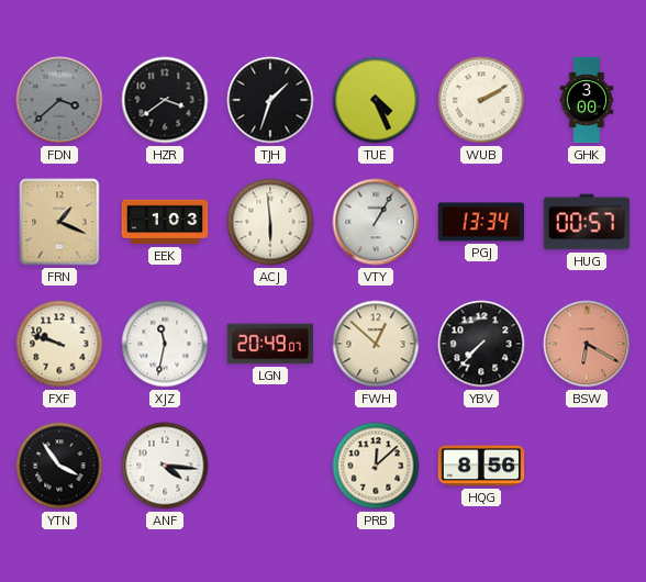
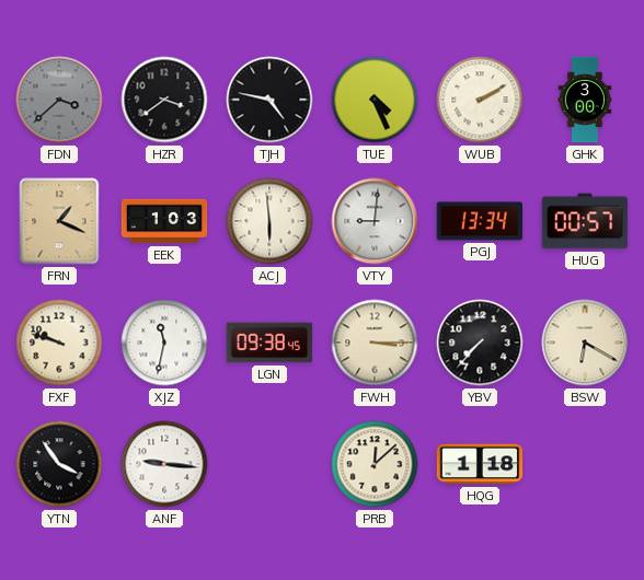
TJH: 1:33 -> 4:47 (269, 100)
VTY: 1:05 -> 9:01 (375, 221)
LGN: 20:49 -> 09:38 (269, 343)
FWH: 12:52 -> 3:15 (375, 343)
BSW dial: salmon -> cream (585, 343)
ANF: 4:16 -> 9:16 (164, 464)
HQG: 8:56 -> 1:18 (480, 464)
